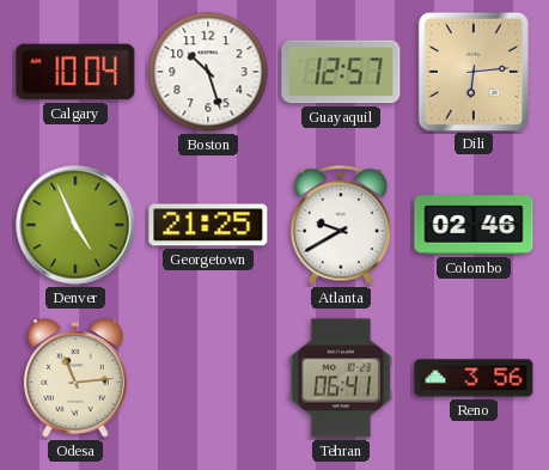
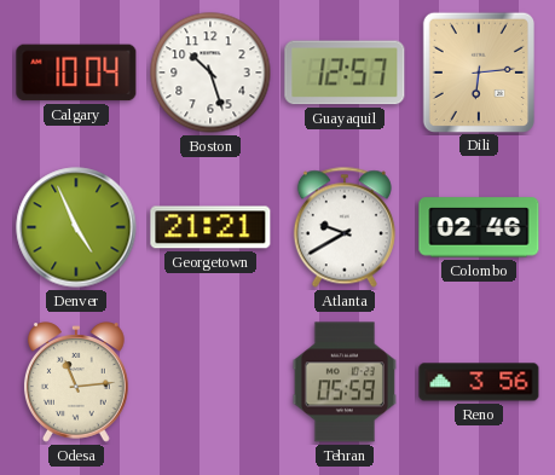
Georgetown: 21:25 -> 21:21 (210, 227)
Tehran: 06:41 -> 05:59 (345, 382)
